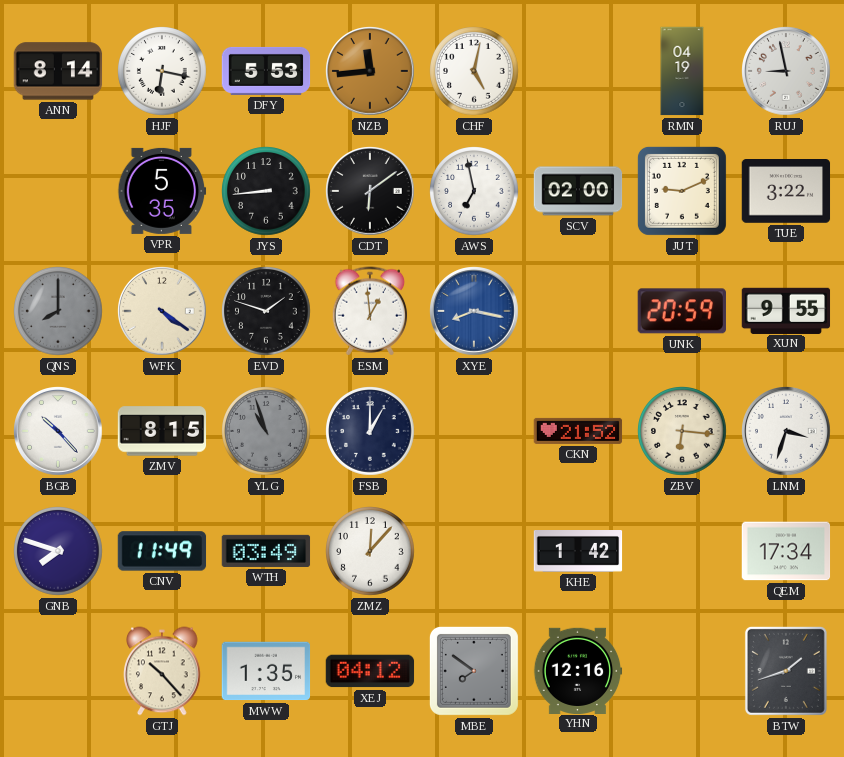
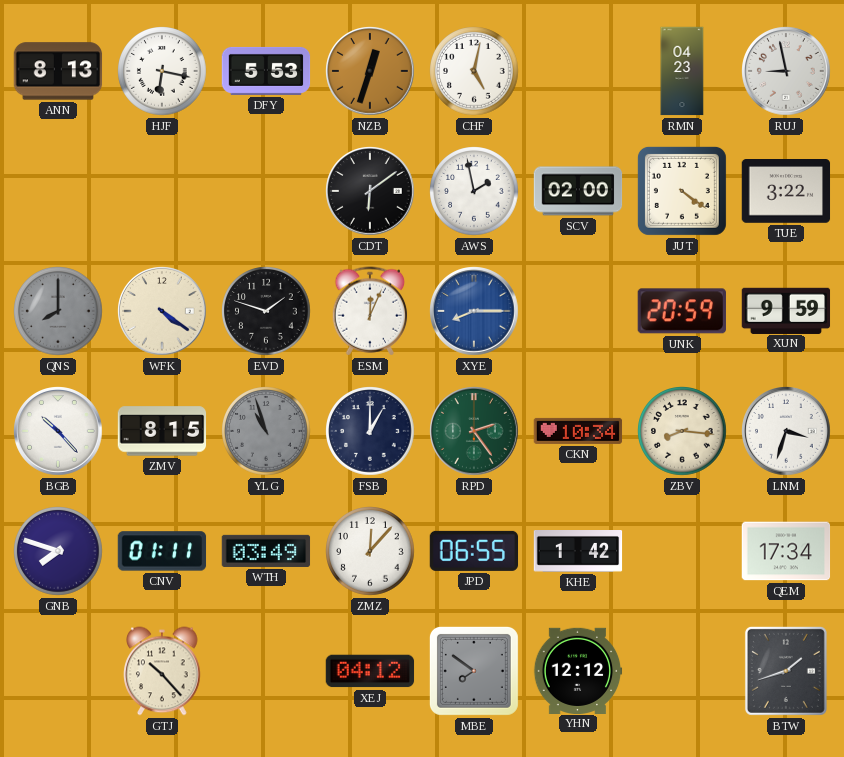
ANN: 8:14 -> 8:13 (58, 71)
NZB: 11:44 -> 12:33 (370, 71)
RMN: 04:19 -> 04:23 (682, 71)
VPR: 5:35 -> none (162, 191)
JYS: 8:44 -> none (266, 191)
AWS: 6:58 -> 1:58 (474, 191)
JUT: 9:11 -> 4:21 (682, 191)
ESM: 12:59 -> 12:04 (370, 311)
XYE: 8:17 -> 8:15 (474, 311)
XUN: 9:55 -> 9:59 (786, 310)
RPD: none -> 2:24 (474, 431)
CKN: 21:52 -> 10:34 (578, 431)
ZBV: 6:16 -> 8:16 (682, 431)
CNV: 11:49 -> 01:11 (162, 551)
JPD: none -> 06:55 (474, 551)
MWW: 1:35 -> none (266, 671)
YHN: 12:16 -> 12:12 (578, 670)
